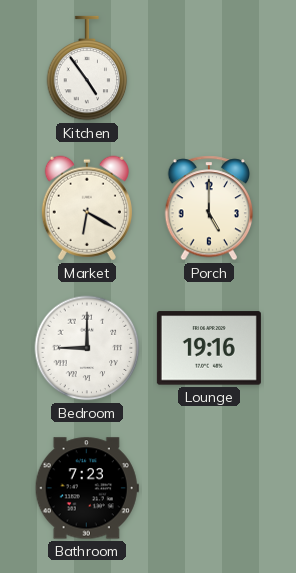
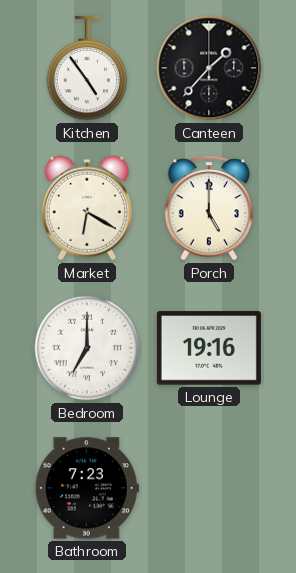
Canteen: none -> 1:37 (209, 68)
Bedroom: 9:00 -> 7:00 (87, 348)
